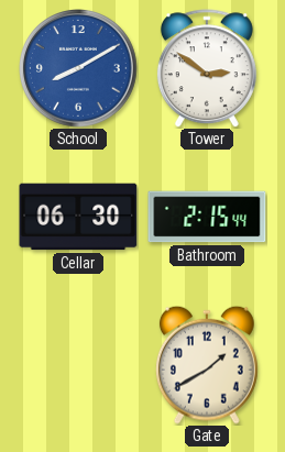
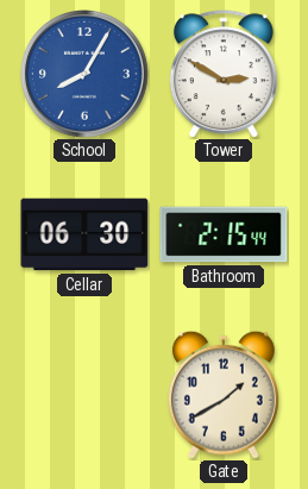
School: 8:10 -> 8:05 (86, 75)
Tower: 2:51 -> 2:50 (224, 74)
